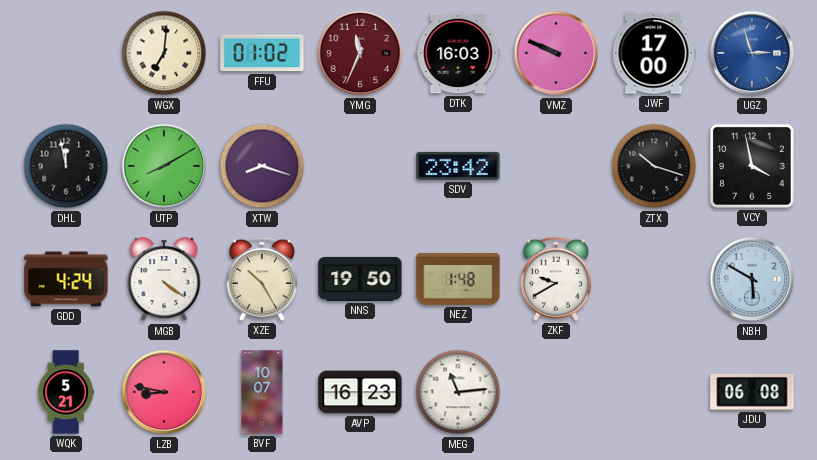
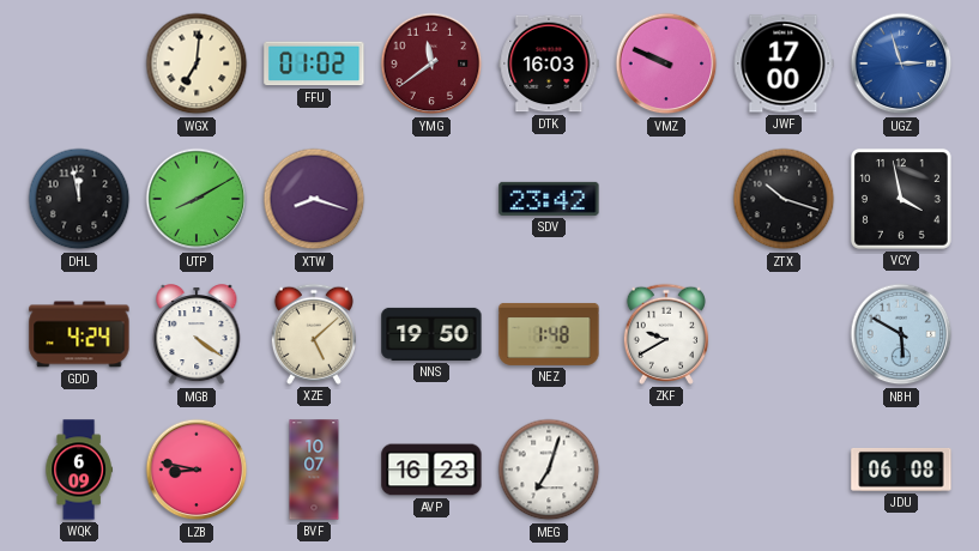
YMG: 11:34 -> 11:39 (431, 63)
XZE: 10:25 -> 5:08 (314, 334)
WQK: 5:21 -> 6:09 (79, 470)
MEG: 11:14 -> 7:03 (549, 470)
